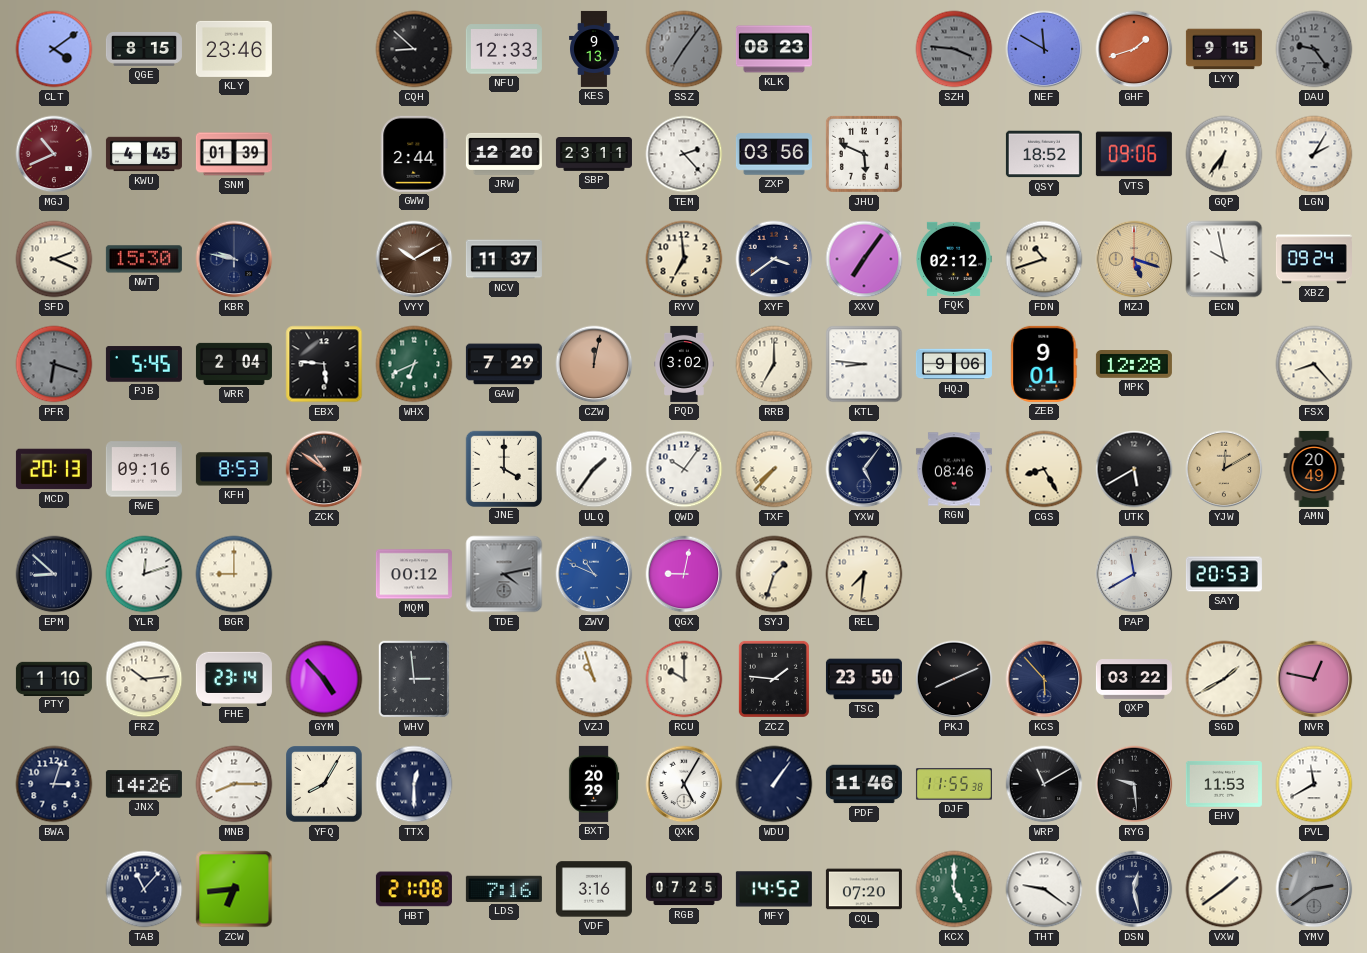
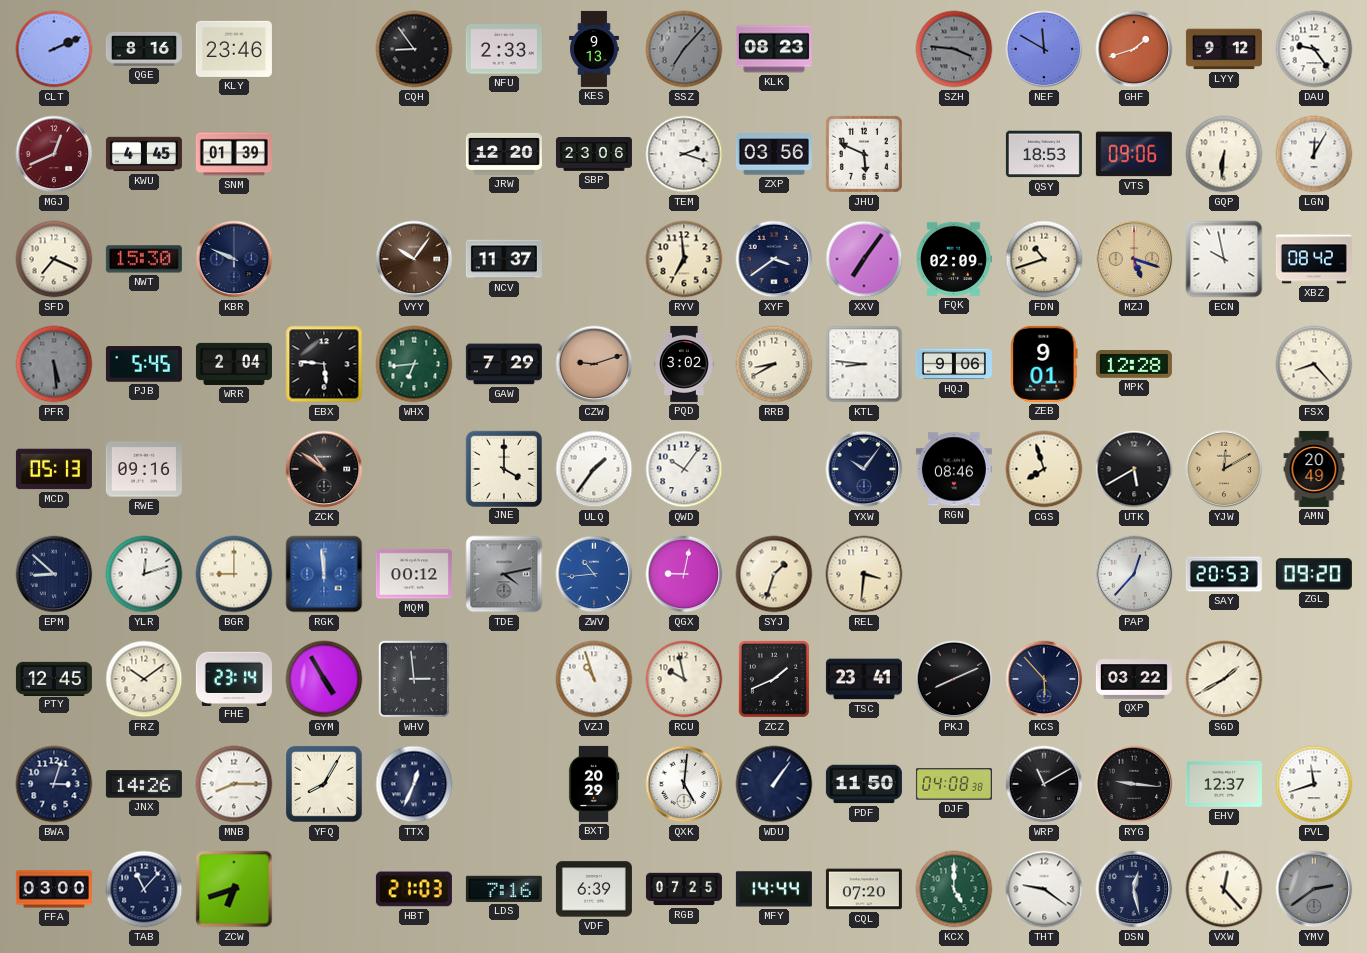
CLT: 4:09 -> 2:11 (54, 49)
QGE: 8:15 -> 8:16 (144, 50)
CQH: 8:52 -> 8:54 (414, 49)
NFU: 12:33 -> 2:33 (504, 49)
SSZ: 7:06 -> 7:07 (684, 49)
LYY: 9:15 -> 9:12 (1224, 49)
DAU dial: grey -> white (1314, 49)
MGJ: 10:41 -> 12:41 (54, 154)
GWW: 2:44 -> none (414, 154)
SBP: 23:11 -> 23:06 (594, 155)
TEM: 2:23 -> 2:18 (684, 154)
QSY: 18:52 -> 18:53 (1044, 154)
GQP: 6:36 -> 6:31 (1224, 154)
LGN: 2:05 -> 12:05 (1314, 154)
SFD: 2:19 -> 7:19 (54, 259)
KBR: 9:47 -> 9:49 (234, 259)
VYY: 10:10 -> 10:06 (414, 259)
FQK: 02:12 -> 02:09 (954, 259)
XBZ: 09:24 -> 08:42 (1314, 259)
PFR: 6:18 -> 5:29 (54, 364)
WHX: 6:41 -> 6:44 (414, 364)
CZW: 12:02 -> 9:12 (594, 364)
RRB: 7:00 -> 8:40 (774, 364)
MCD: 20:13 -> 05:13 (54, 469)
KFH: 8:53 -> none (234, 469)
TXF: 7:37 -> none (774, 469)
YXW: 5:06 -> 10:06 (864, 469)
CGS: 8:25 -> 7:57 (1044, 469)
RGK: none -> 11:59 (324, 574)
ZWV: 10:49 -> 10:44 (594, 574)
REL: 7:31 -> 3:31 (864, 574)
PAP: 11:40 -> 12:37 (1134, 574)
ZGL: none -> 09:20 (1314, 574)
PTY: 1:10 -> 12:45 (54, 678)
FRZ: 10:14 -> 10:09 (144, 679)
GYM: 4:53 -> 4:55 (324, 679)
RCU: 10:00 -> 9:58 (684, 679)
ZCZ: 1:46 -> 1:41 (774, 679)
TSC: 23:50 -> 23:41 (864, 679)
NVR: 12:47 -> none (1314, 679)
TTX: 12:30 -> 12:34 (414, 784)
QXK: 5:05 -> 5:01 (684, 784)
PDF: 11:46 -> 11:50 (864, 784)
DJF: 11:55 -> 04:08 (954, 784)
RYG: 9:29 -> 9:16 (1134, 784)
EHV: 11:53 -> 12:37 (1224, 784)
PVL: 11:40 -> 11:42 (1314, 784)
FFA: none -> 03:00 (54, 889)
ZCW: 6:44 -> 6:42 (234, 889)
HBT: 21:08 -> 21:03 (414, 889)
VDF: 3:16 -> 6:39 (594, 889)
MFY: 14:52 -> 14:44 (774, 889)
VXW: 1:39 -> 12:23 (1224, 889)
